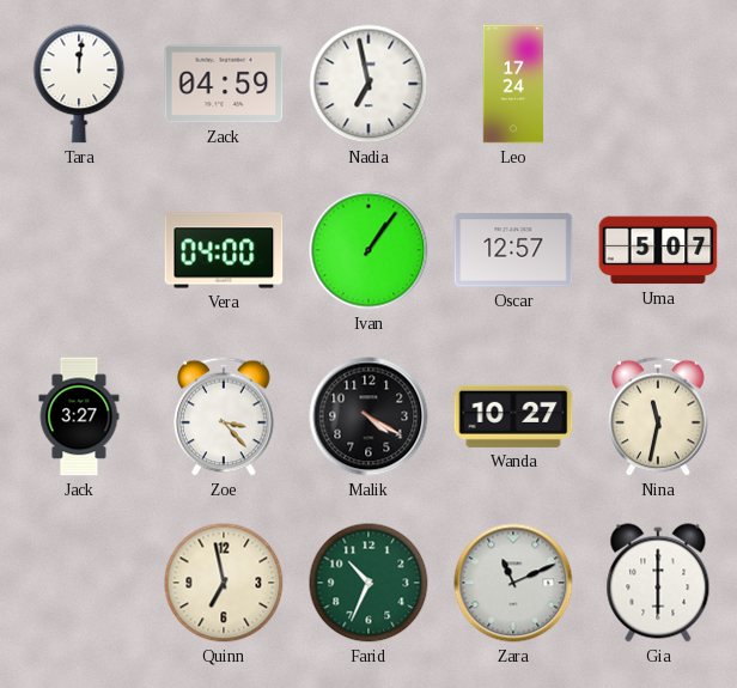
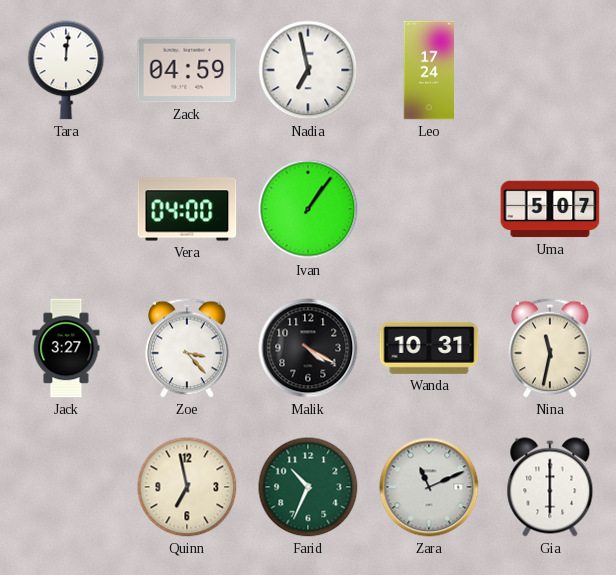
Oscar: 12:57 -> none (513, 250)
Wanda: 10:27 -> 10:31 (429, 348)
